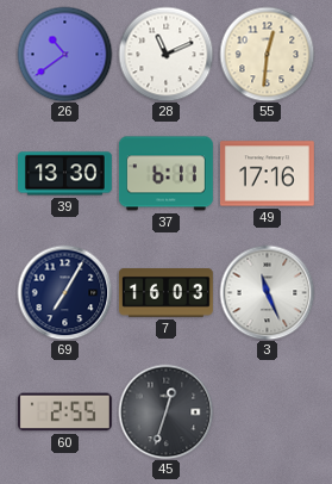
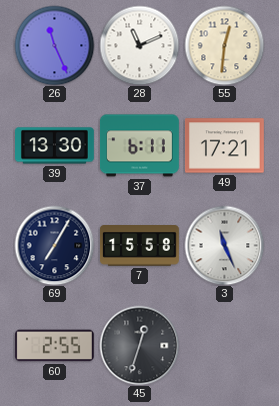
26: 10:39 -> 11:26 (54, 45)
49: 17:16 -> 17:21 (224, 146)
7: 16:03 -> 15:58 (139, 246)
